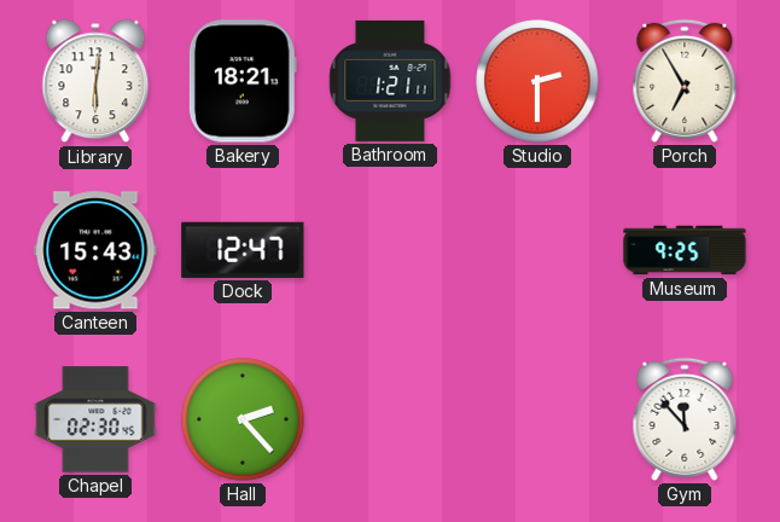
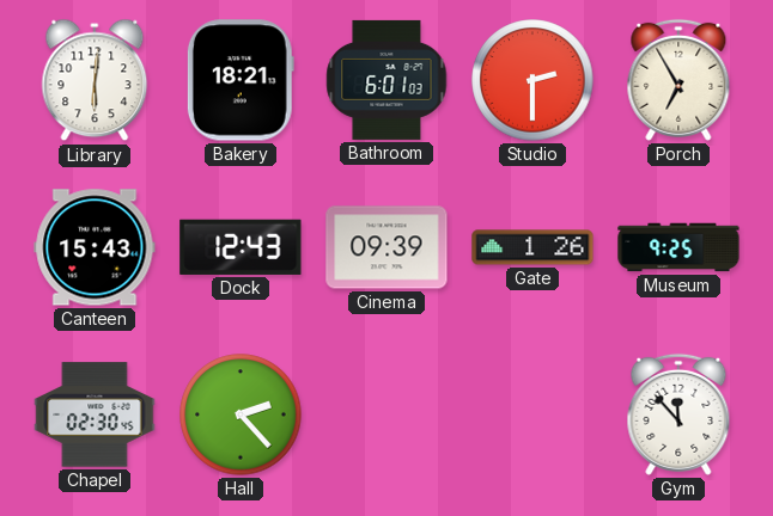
Bathroom: 1:21 -> 6:01 (386, 80)
Dock: 12:47 -> 12:43 (241, 247)
Cinema: none -> 09:39 (386, 247)
Gate: none -> 1:26 (532, 247)
